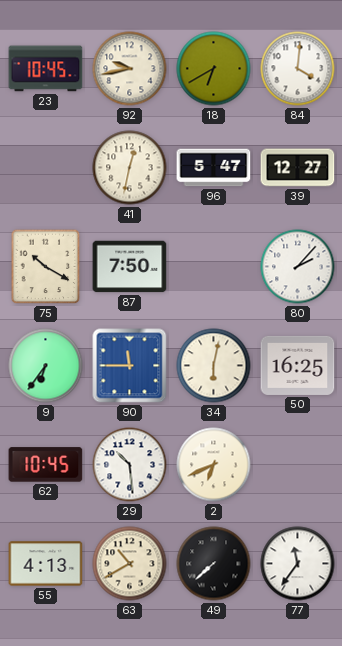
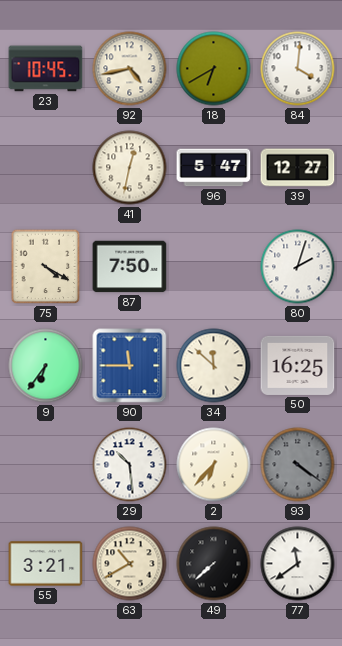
92: 9:43 -> 4:43 (130, 69)
75: 10:20 -> 4:20 (46, 267)
80: 2:07 -> 2:03 (298, 267)
34: 6:02 -> 11:52 (214, 366)
62: 10:45 -> none (46, 465)
2: 6:41 -> 6:37 (214, 465)
93: none -> 4:21 (298, 465)
55: 4:13 -> 3:21 (46, 564)
77: 11:36 -> 11:39 (298, 564)
